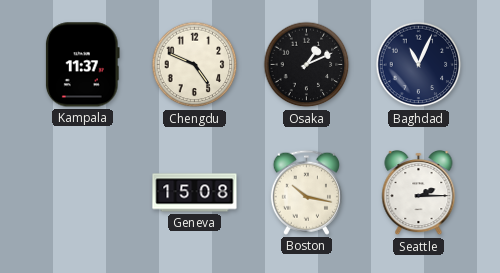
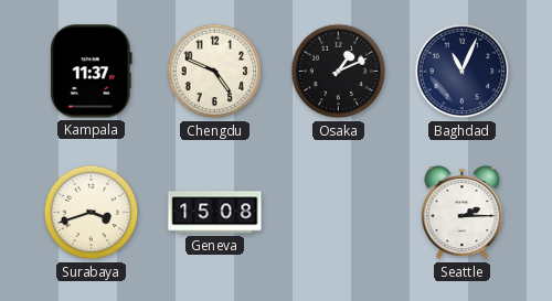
Surabaya: none -> 3:42 (92, 213)
Boston: 10:17 -> none (306, 192)
